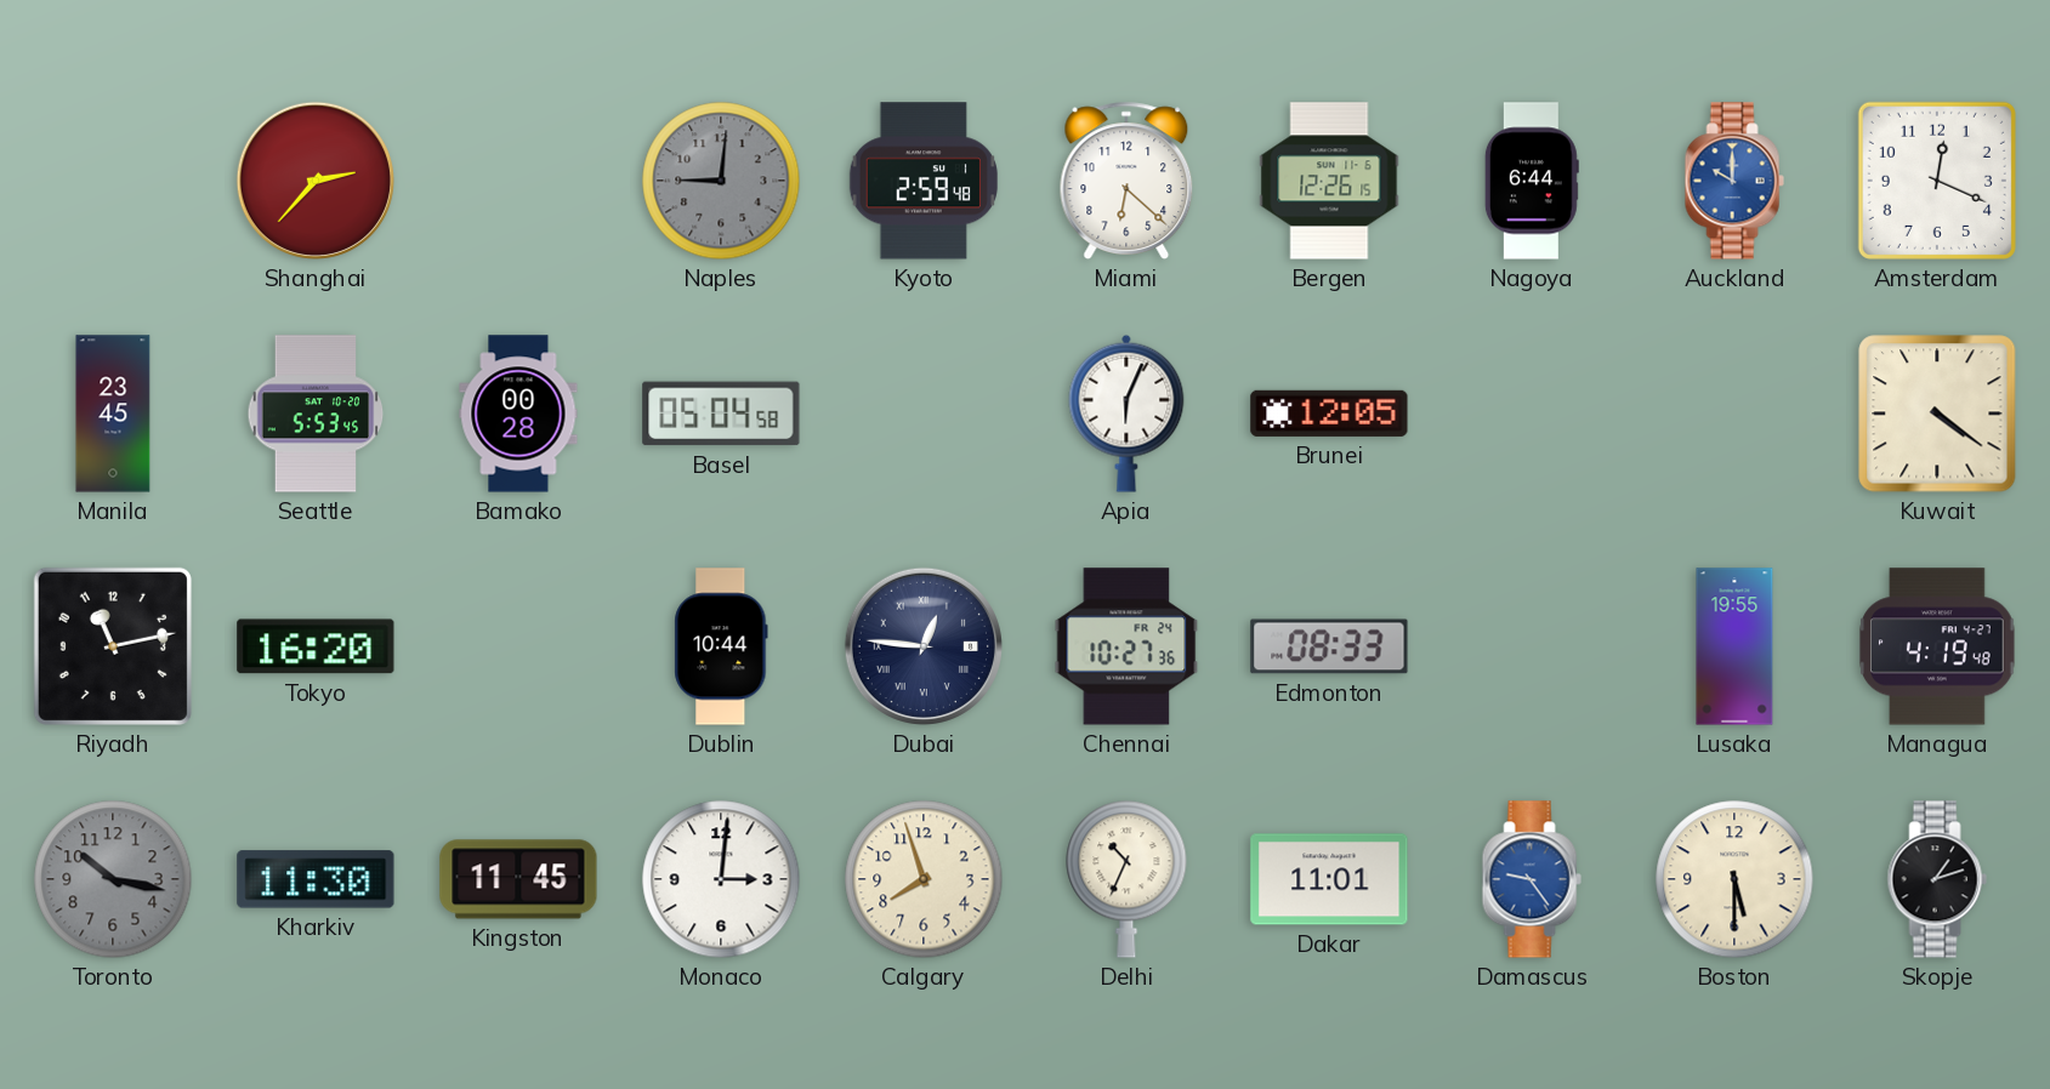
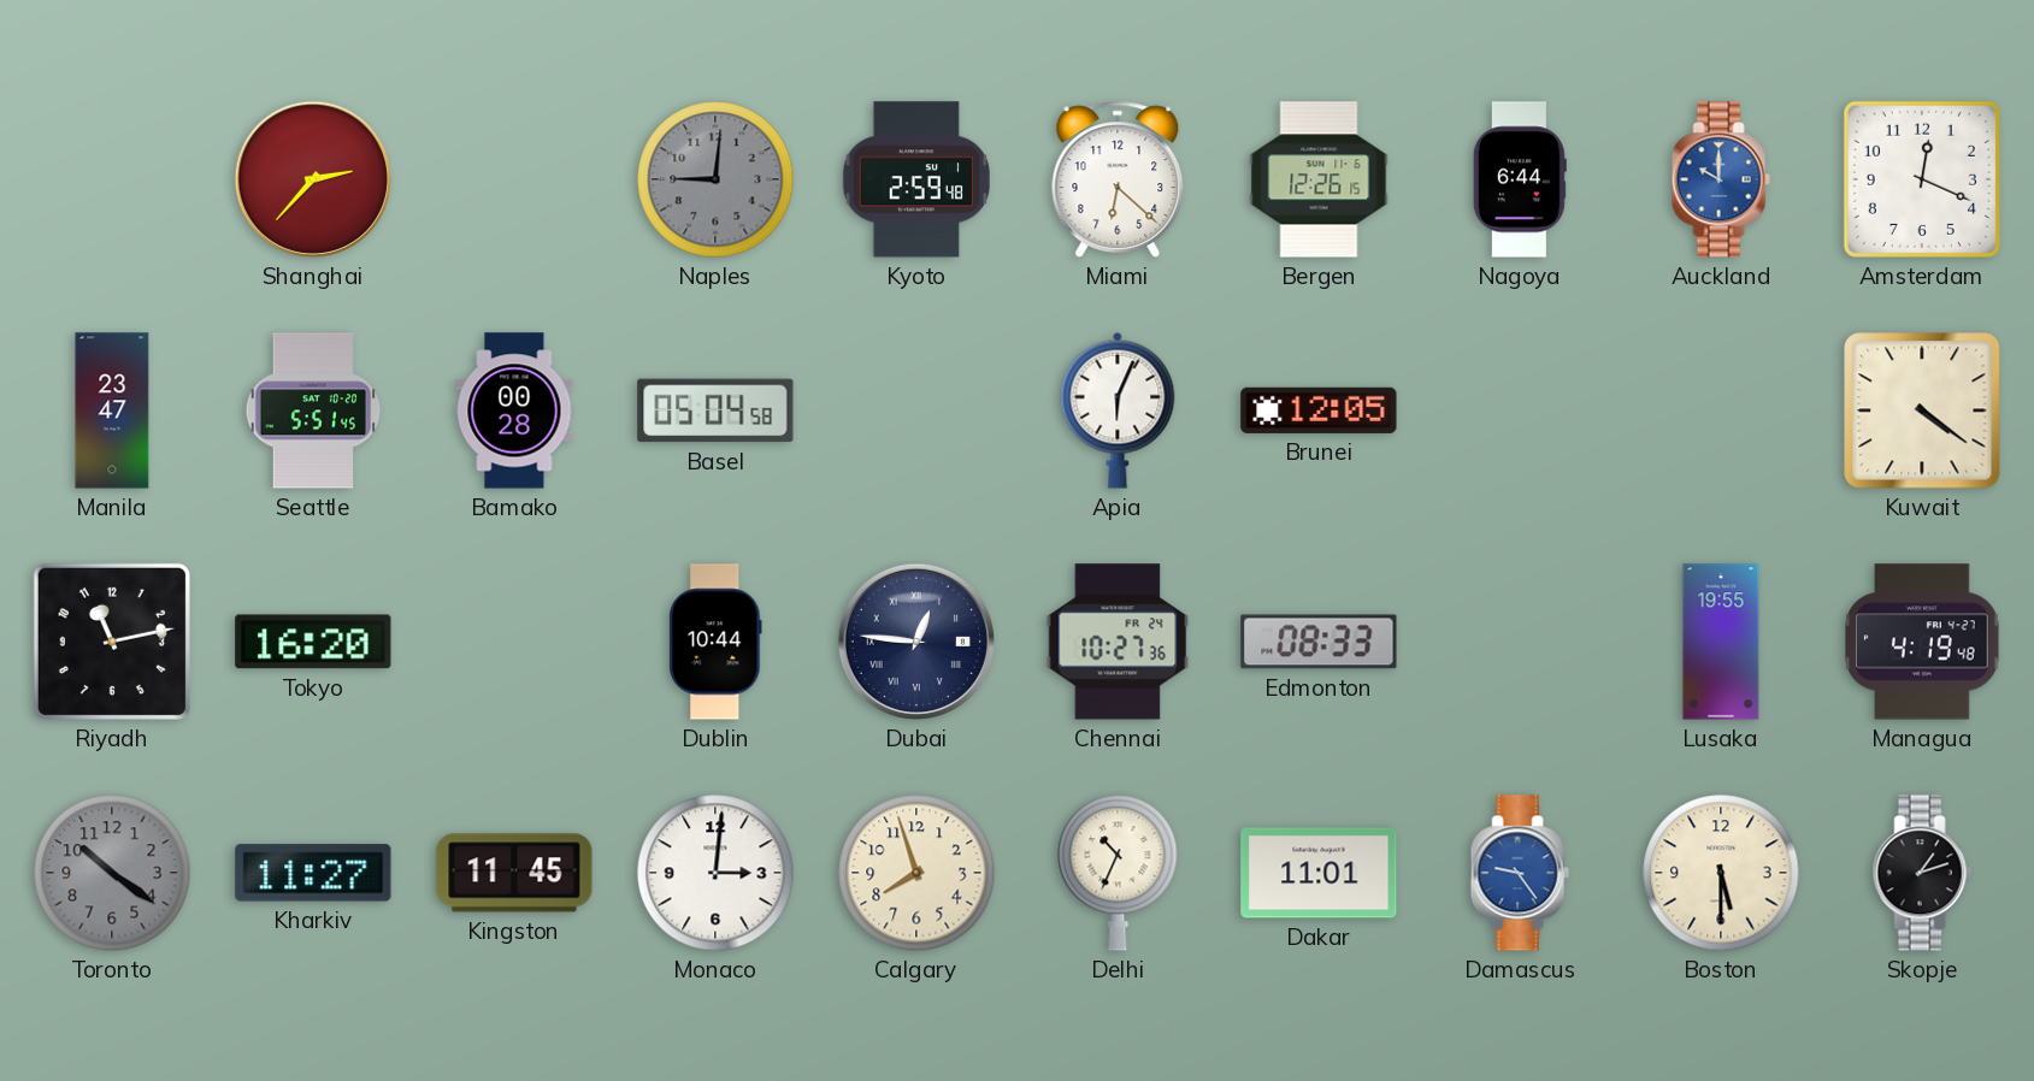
Manila: 23:45 -> 23:47 (112, 410)
Seattle: 5:53 -> 5:51 (313, 410)
Toronto: 10:17 -> 10:21 (112, 873)
Kharkiv: 11:30 -> 11:27 (313, 873)
